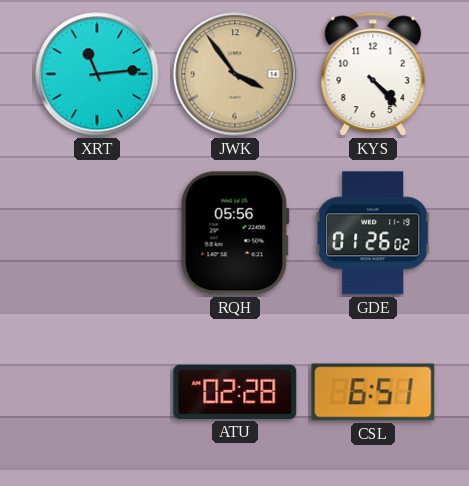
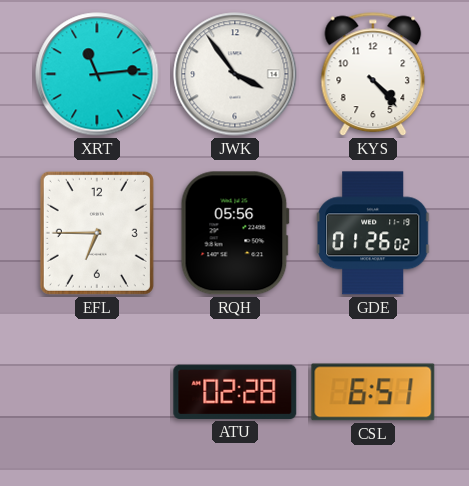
JWK dial: champagne -> white (235, 74)
EFL: none -> 6:45 (97, 233)
